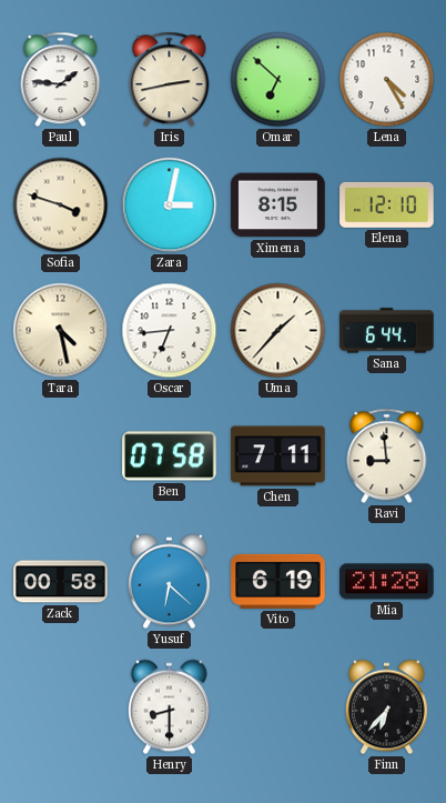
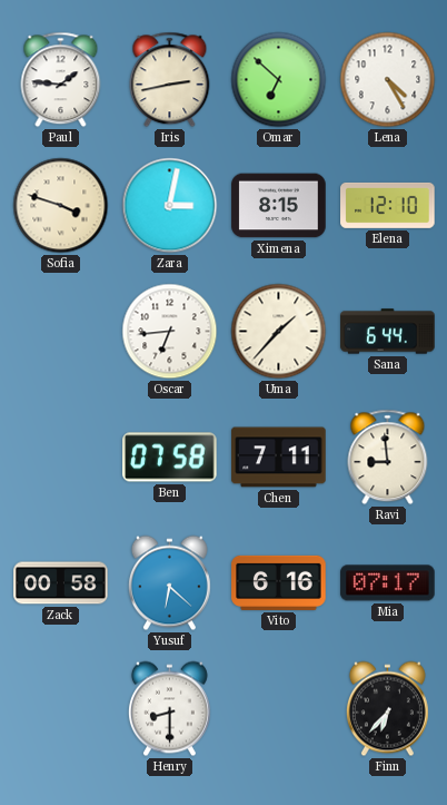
Tara: 4:28 -> none (61, 331)
Vito: 6:19 -> 6:16 (279, 582)
Mia: 21:28 -> 07:17 (388, 583)
